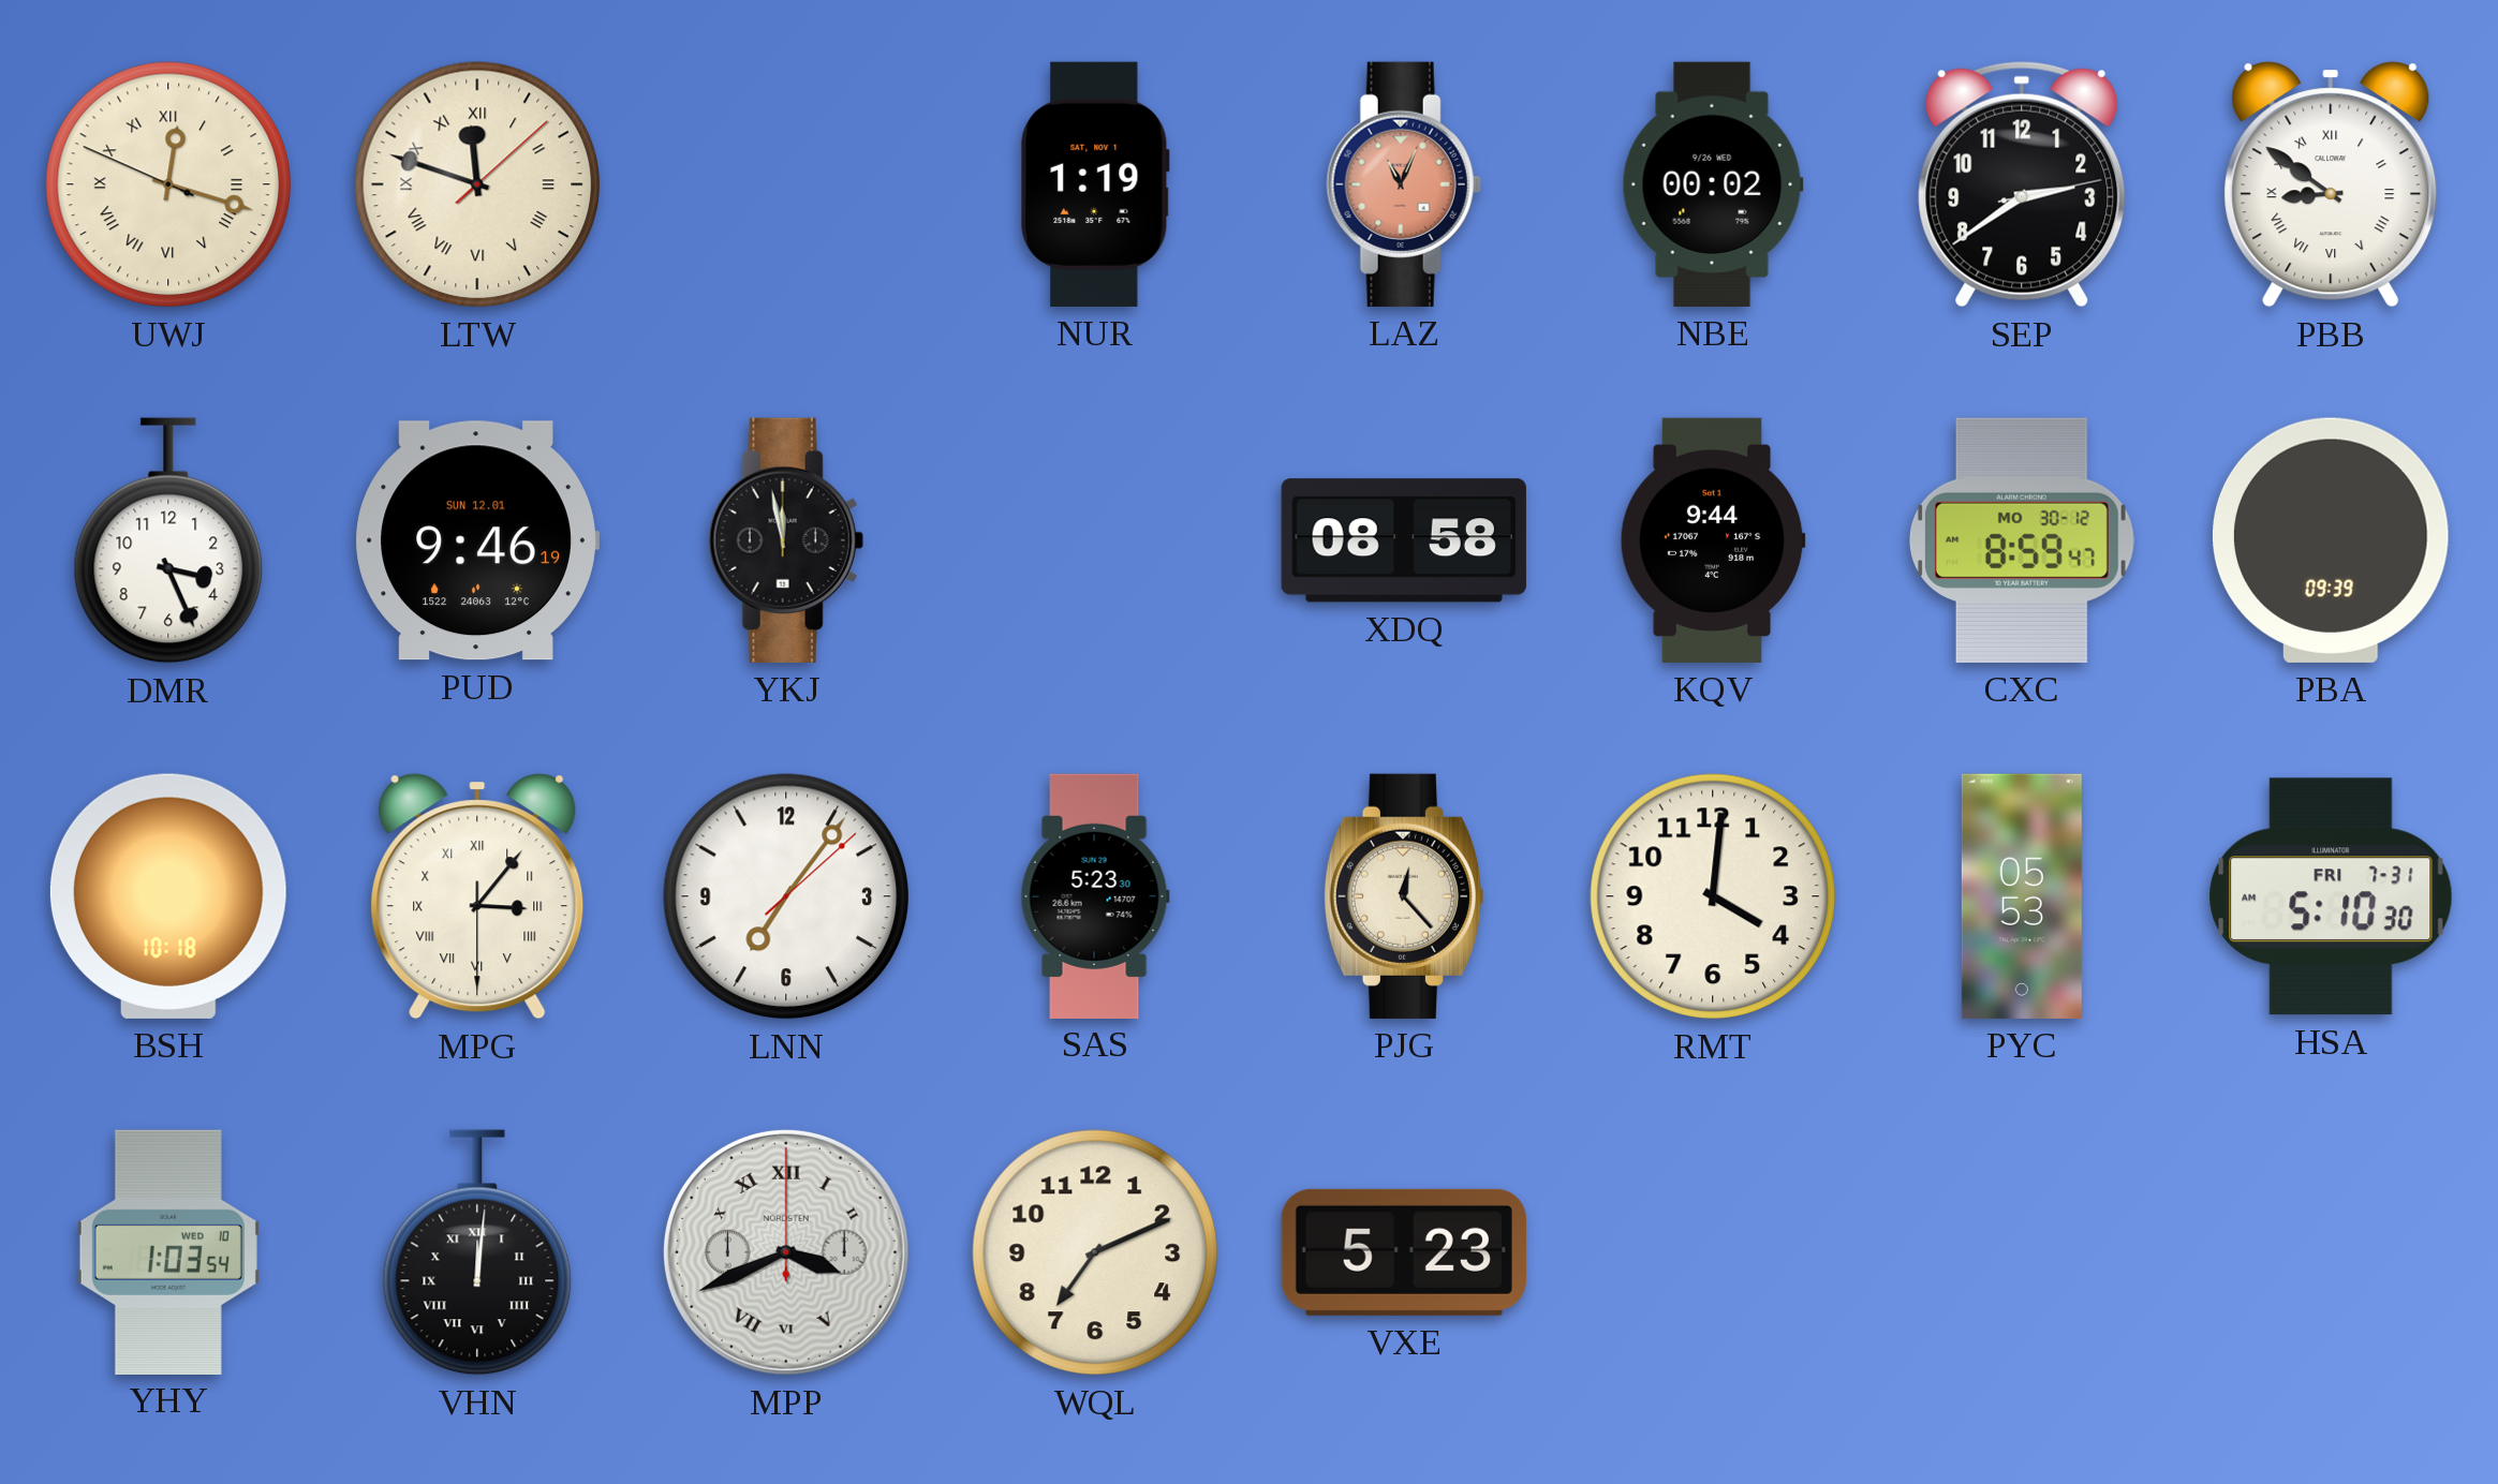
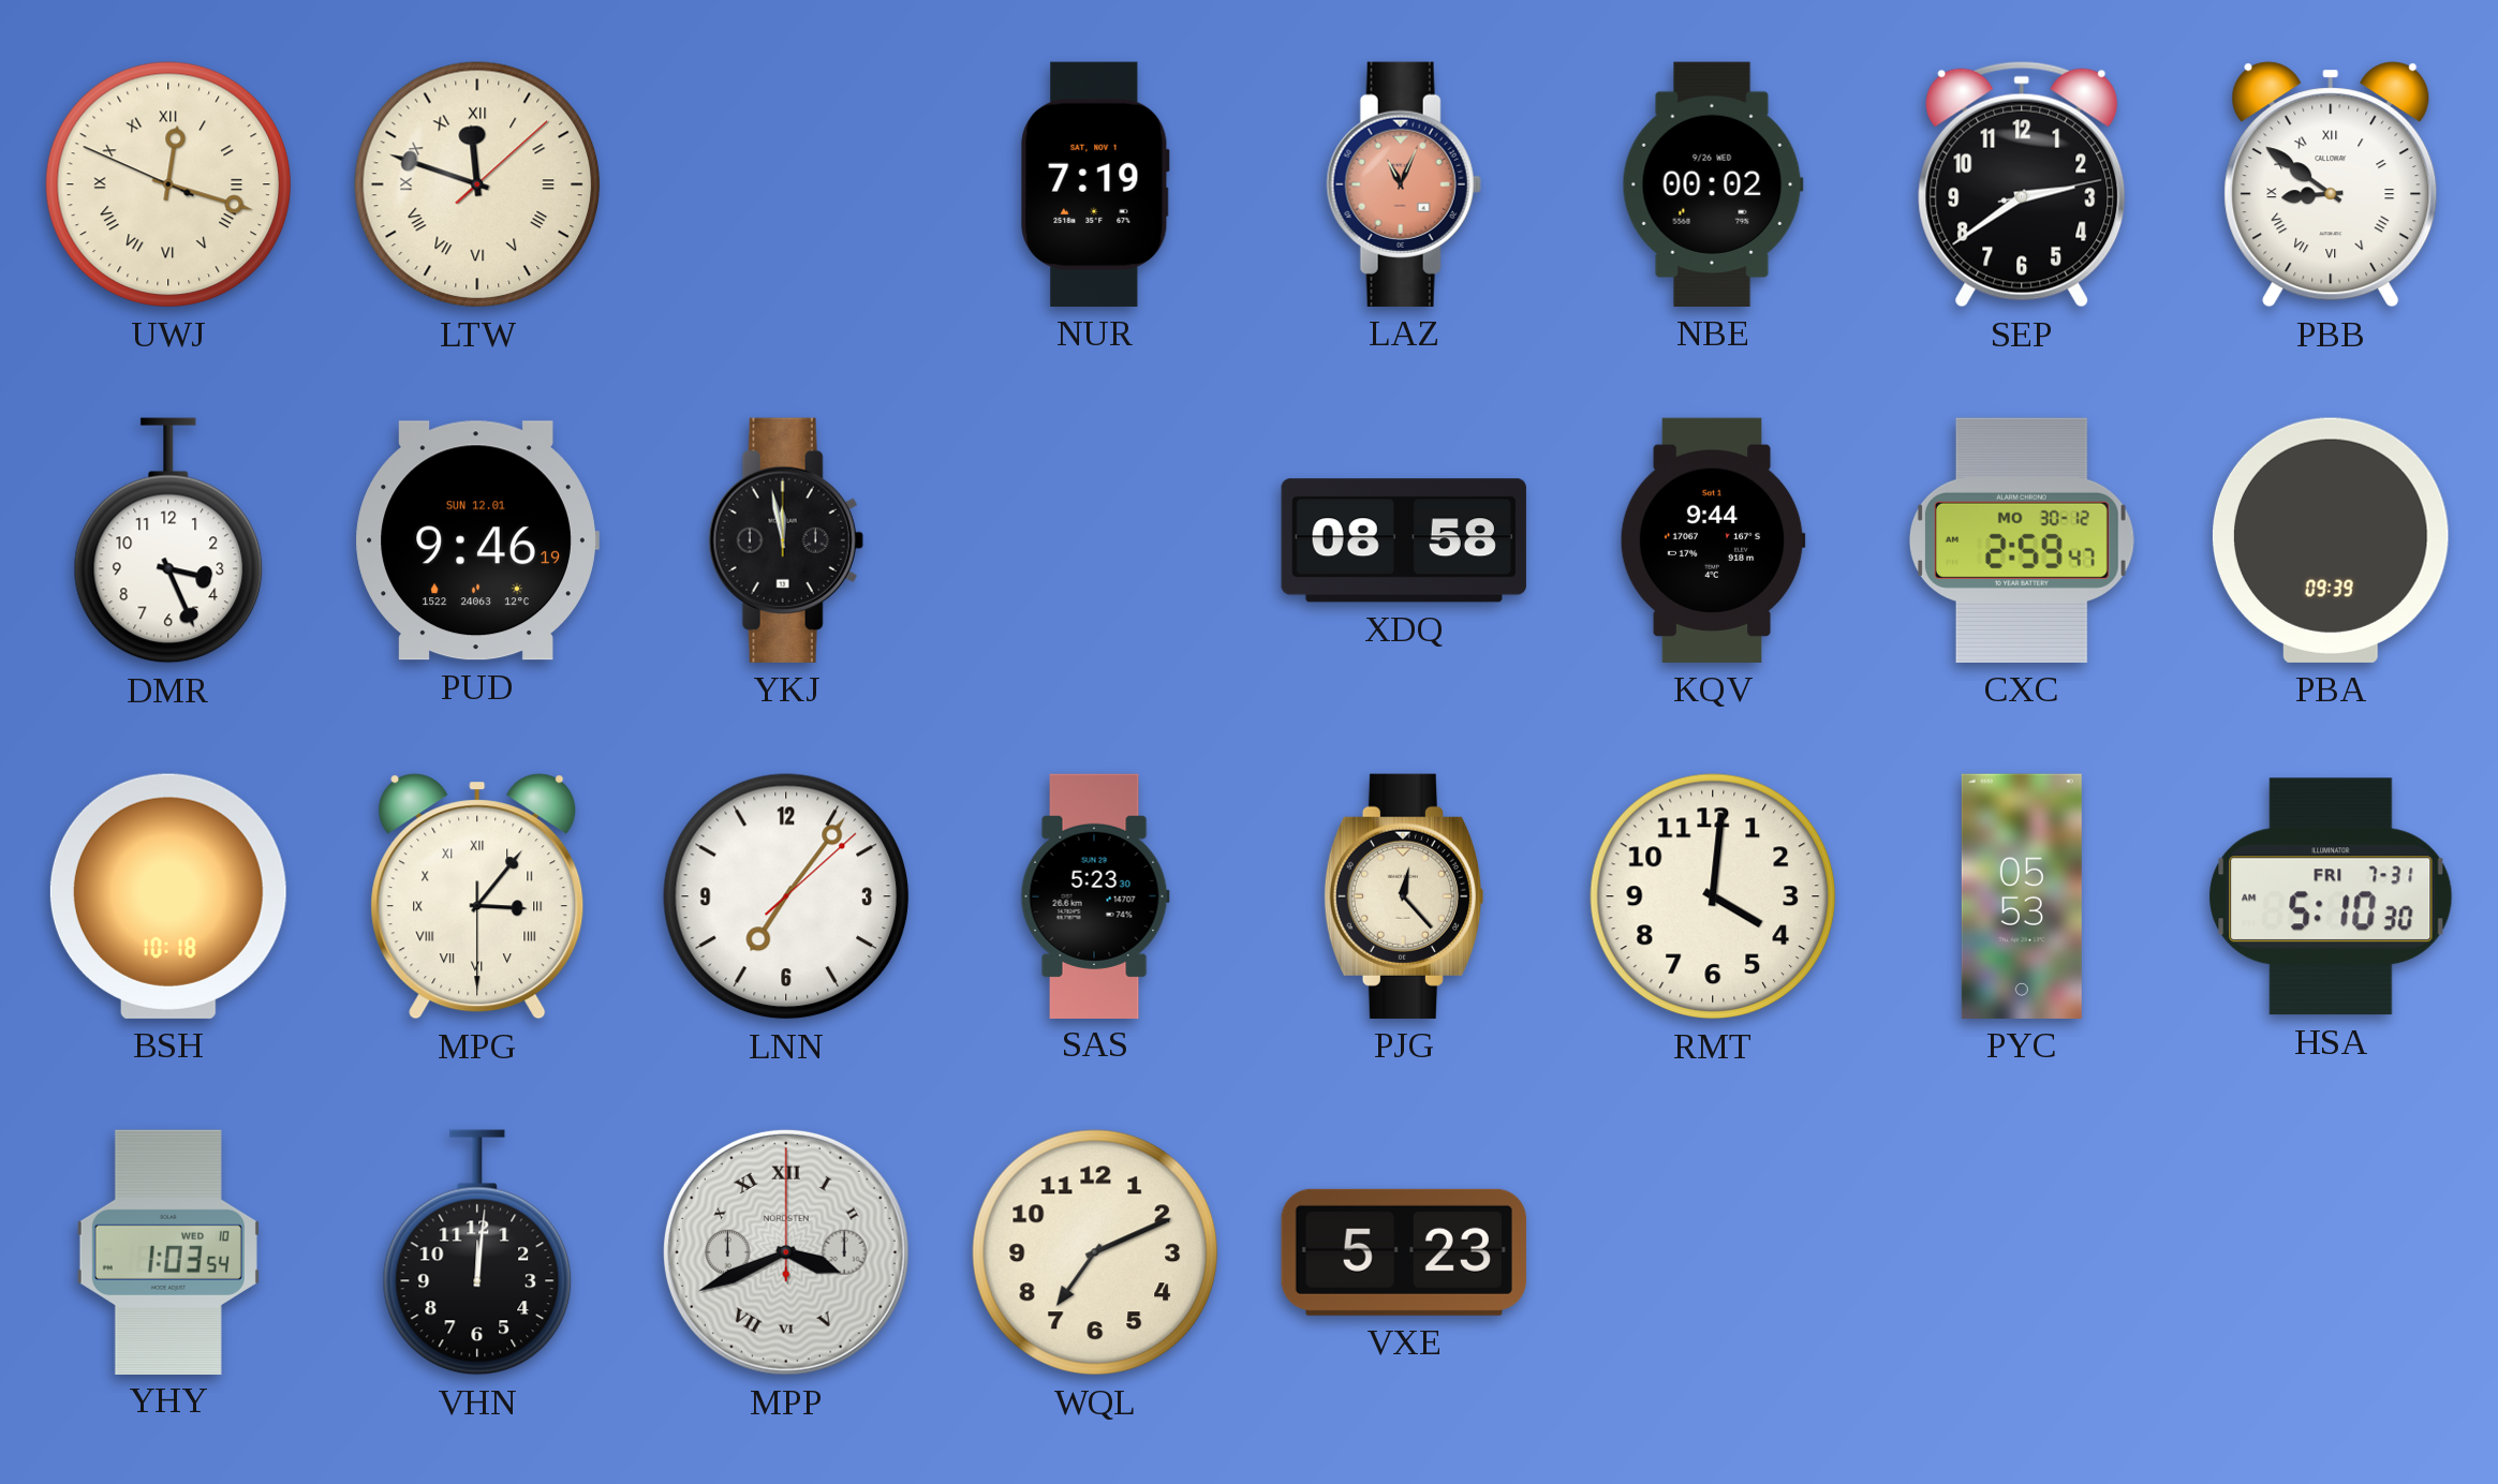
NUR: 1:19 -> 7:19 (1095, 184)
CXC: 8:59 -> 2:59 (2022, 540)
VHN numerals: Roman -> Arabic (477, 1252)
